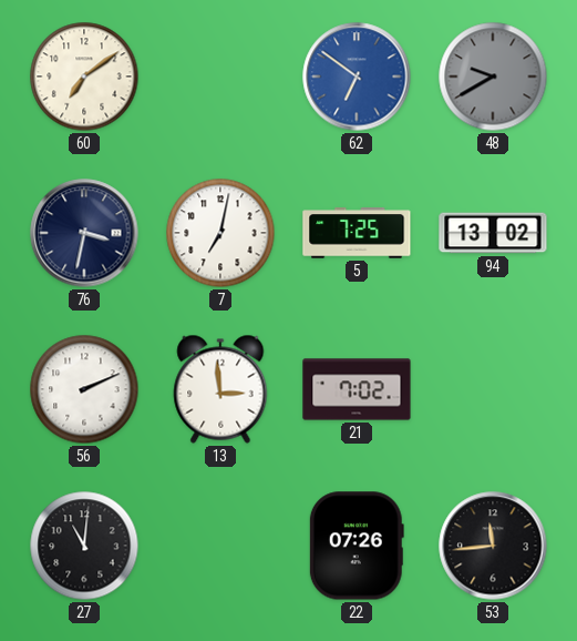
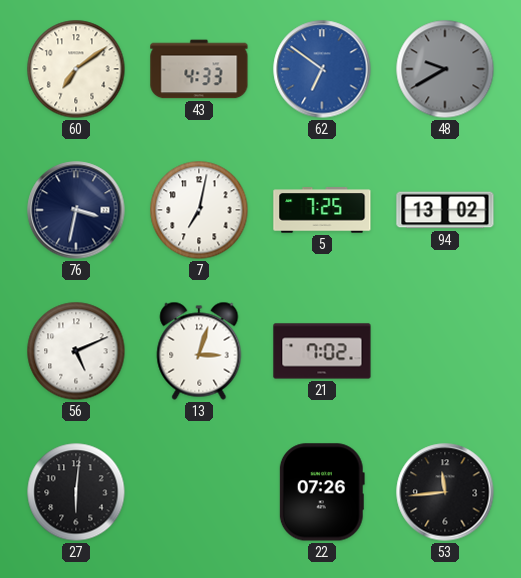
43: none -> 4:33 (199, 69)
56: 2:11 -> 5:11 (76, 351)
13: 2:59 -> 3:03 (199, 351)
27: 11:01 -> 6:01 (76, 492)
